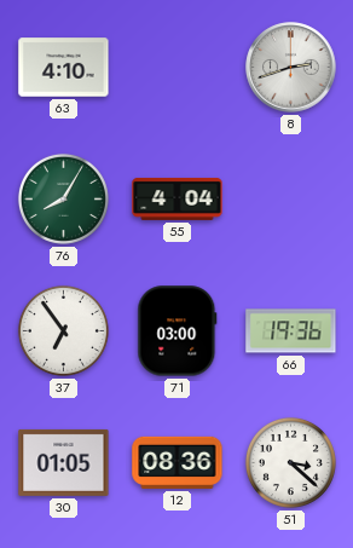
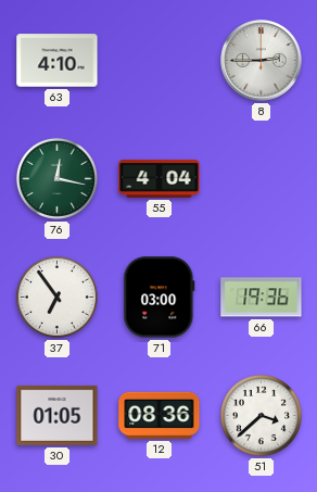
8: 2:42 -> 2:45 (262, 61)
76: 8:05 -> 12:17 (56, 178)
51: 3:22 -> 3:38 (261, 415)
